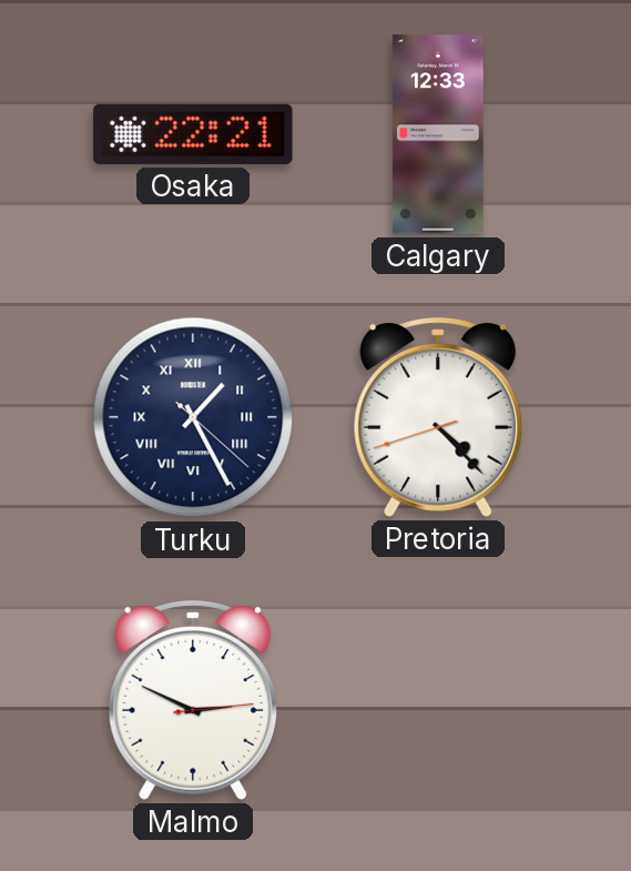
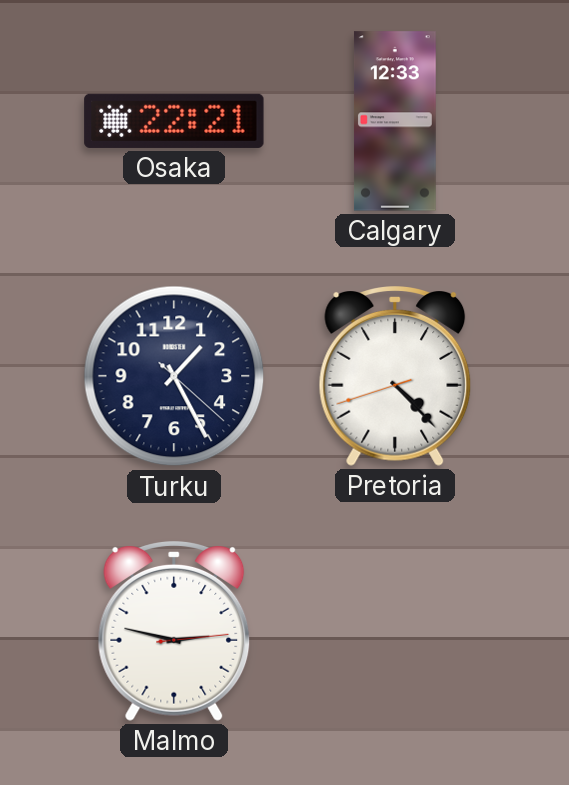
Turku numerals: Roman -> Arabic (174, 376)
Malmo: 2:49 -> 2:47 (174, 632)
